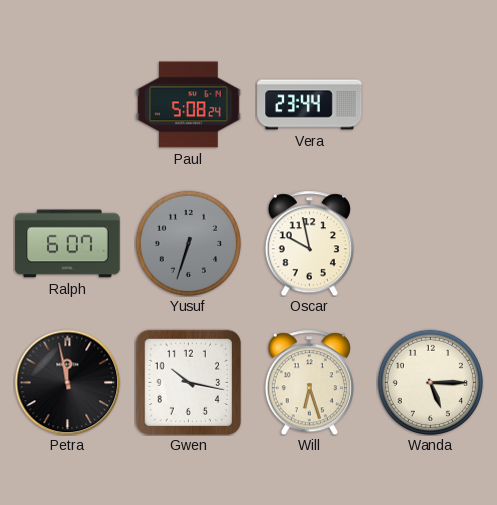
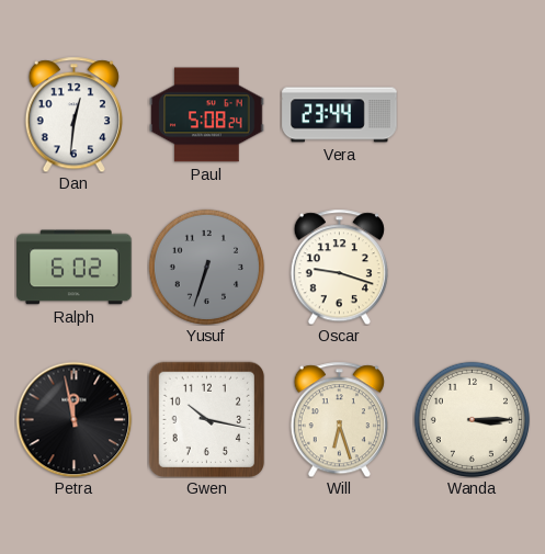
Dan: none -> 12:31 (73, 114)
Ralph: 6:07 -> 6:02 (75, 268)
Oscar: 9:58 -> 9:18 (339, 267)
Wanda: 5:15 -> 3:15 (472, 419)
